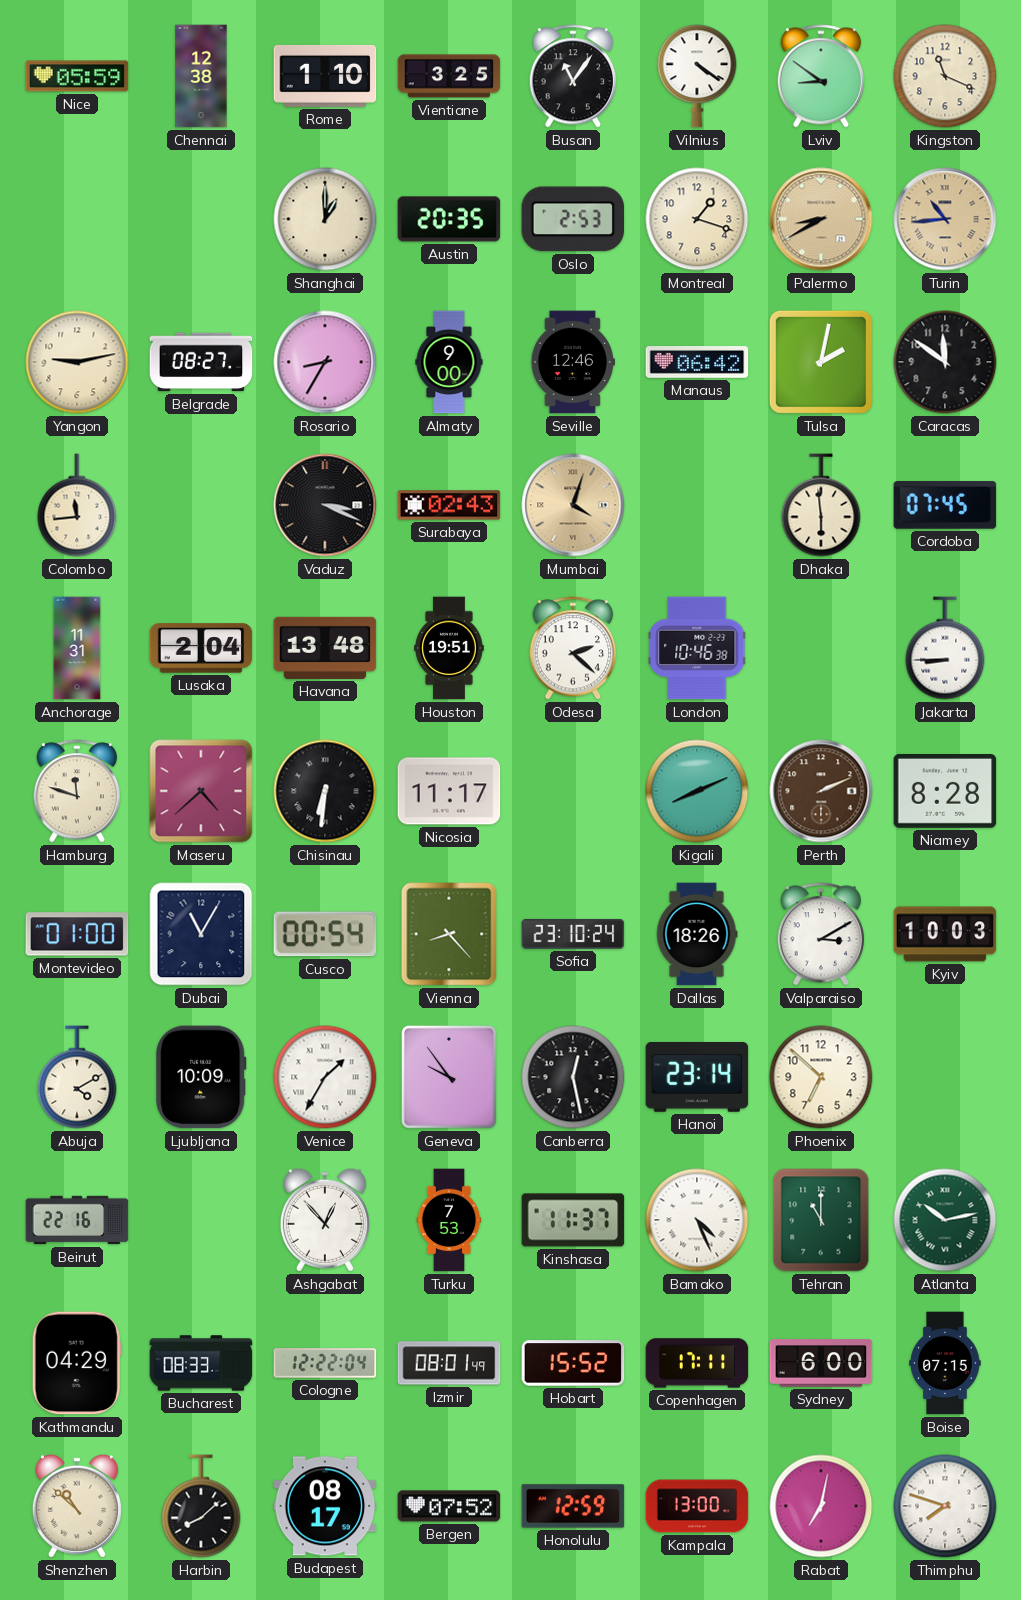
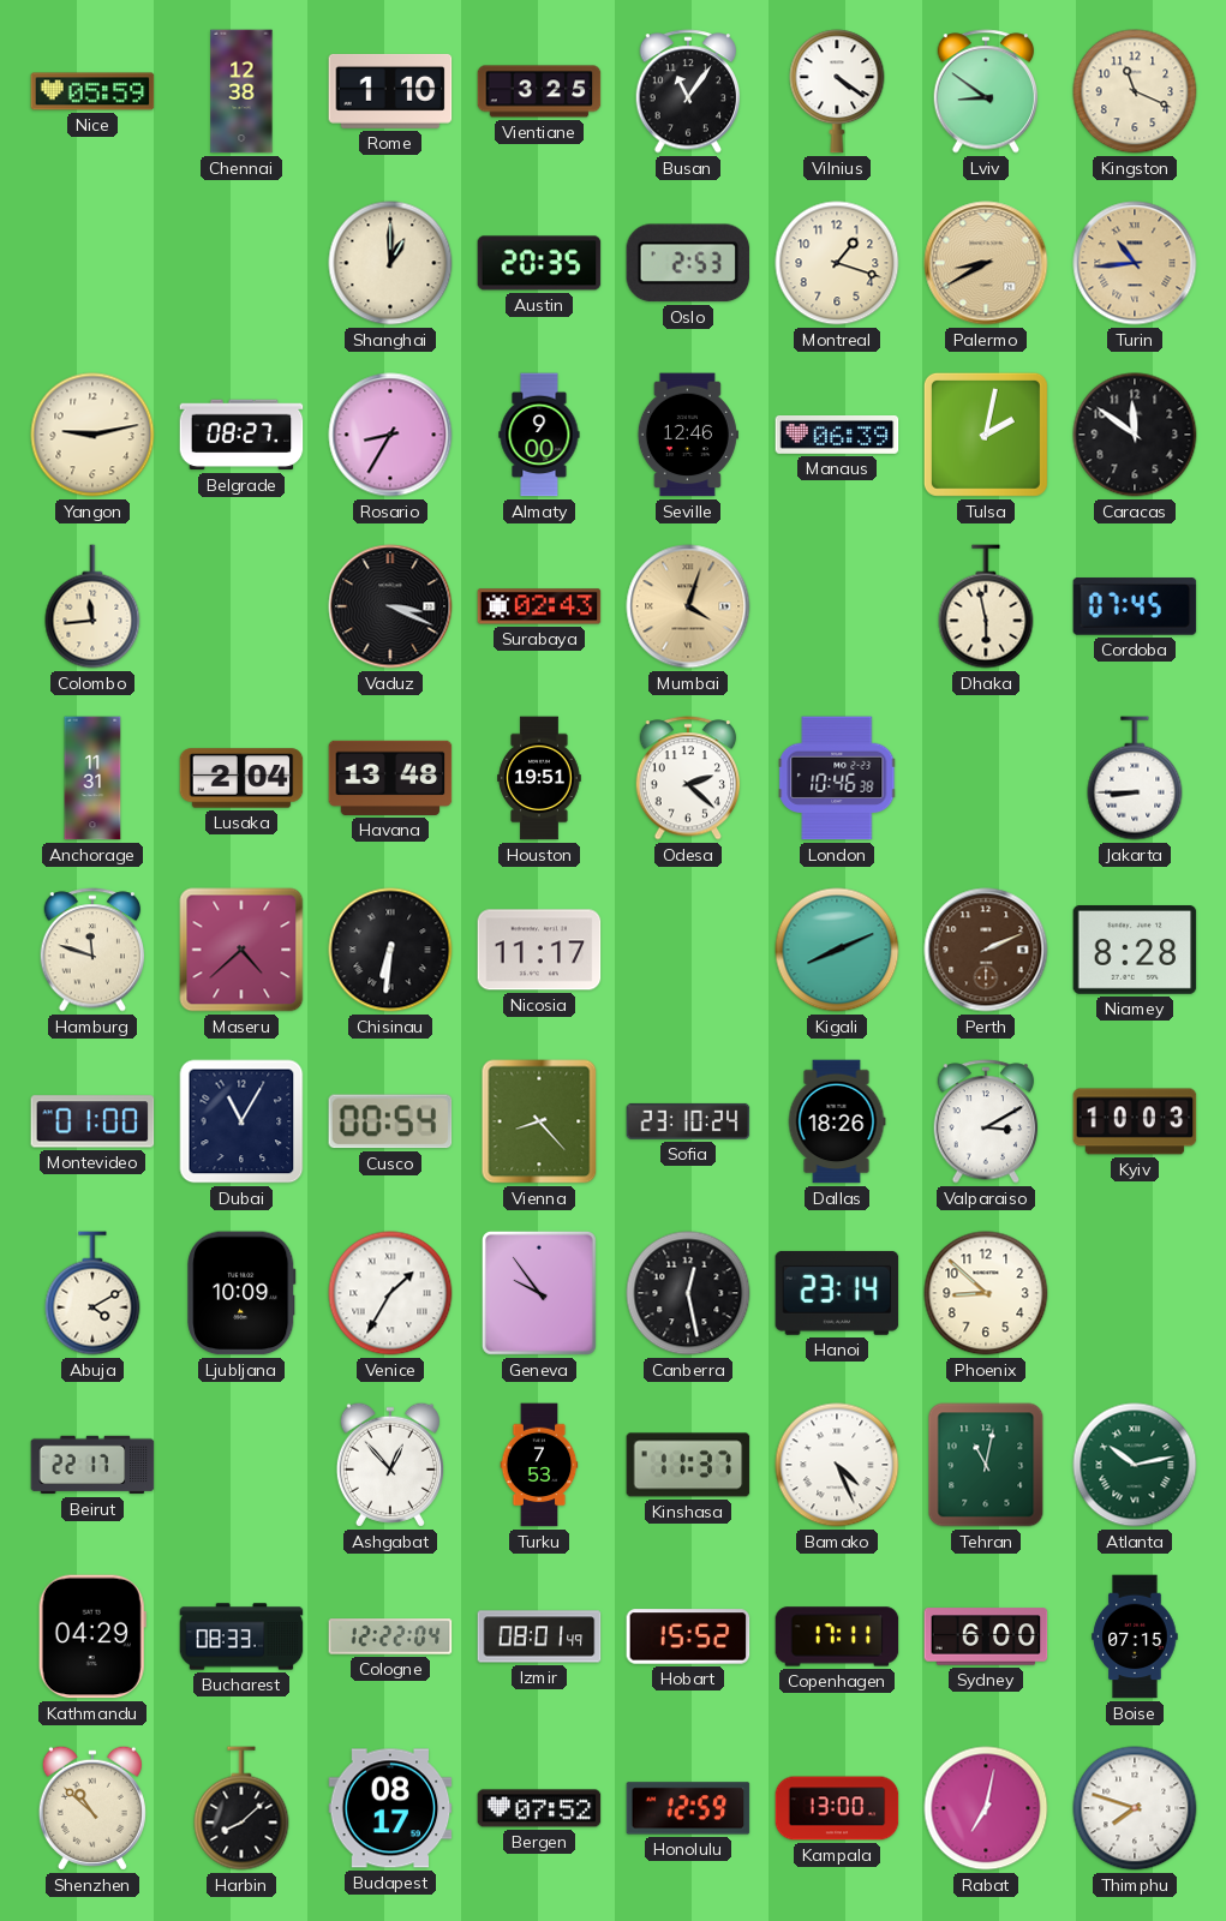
Manaus: 06:42 -> 06:39 (837, 436)
Dhaka: 5:59 -> 5:58 (986, 606)
Phoenix: 6:52 -> 8:52 (986, 1293)
Beirut: 22:16 -> 22:17 (92, 1465)
Tehran: 11:00 -> 11:02 (986, 1465)
